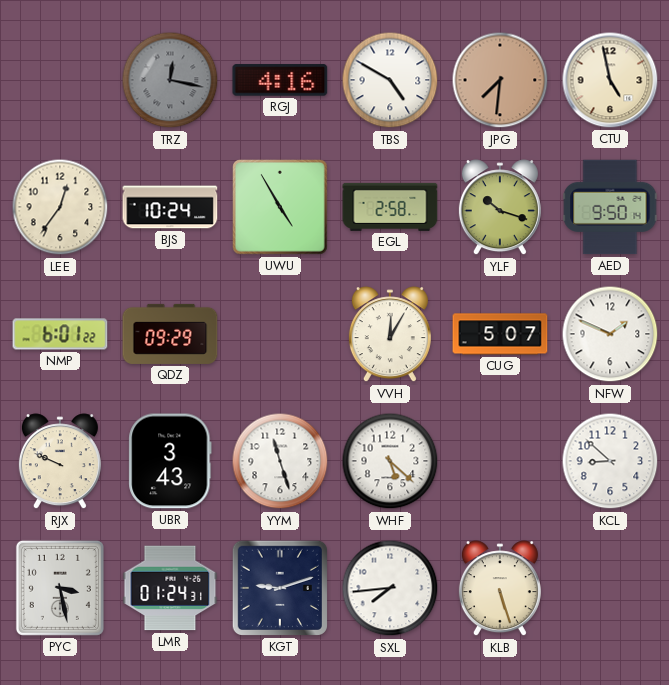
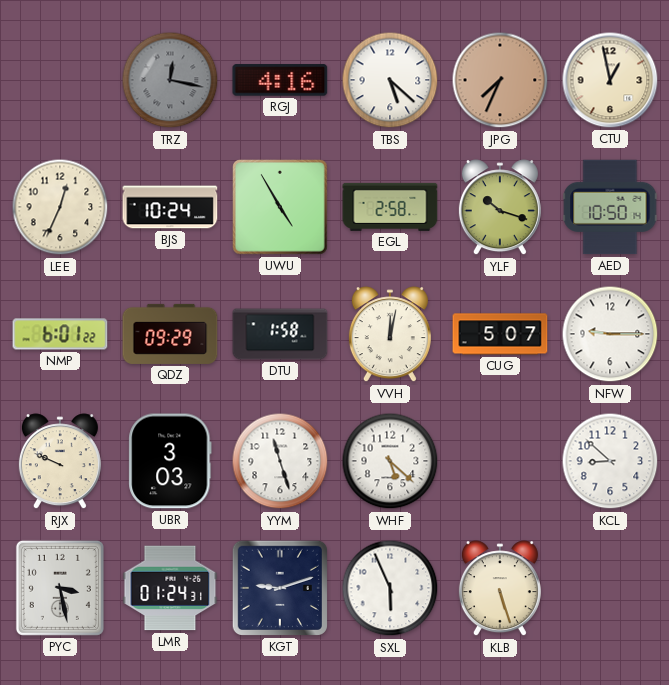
TBS: 4:50 -> 5:22 (390, 80)
JPG: 7:31 -> 7:34 (500, 80)
CTU: 4:58 -> 12:58 (610, 80)
LEE: 12:36 -> 12:34 (60, 207)
AED: 9:50 -> 10:50 (610, 207)
DTU: none -> 1:58 (280, 334)
VVH: 12:05 -> 12:02 (390, 335)
NFW: 1:49 -> 9:15 (610, 334)
UBR: 3:43 -> 3:03 (170, 461)
SXL: 7:44 -> 5:56 (390, 588)
